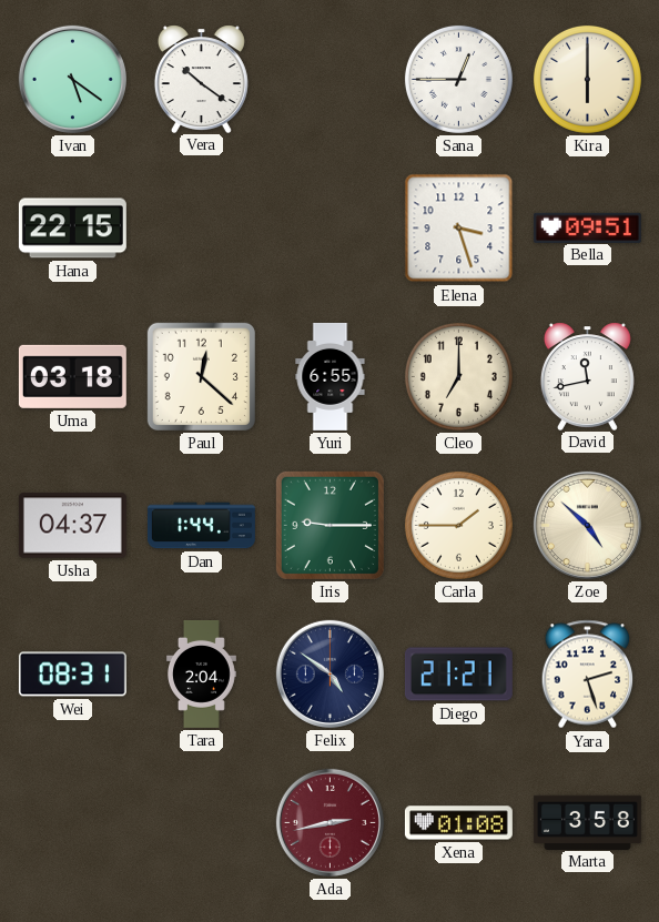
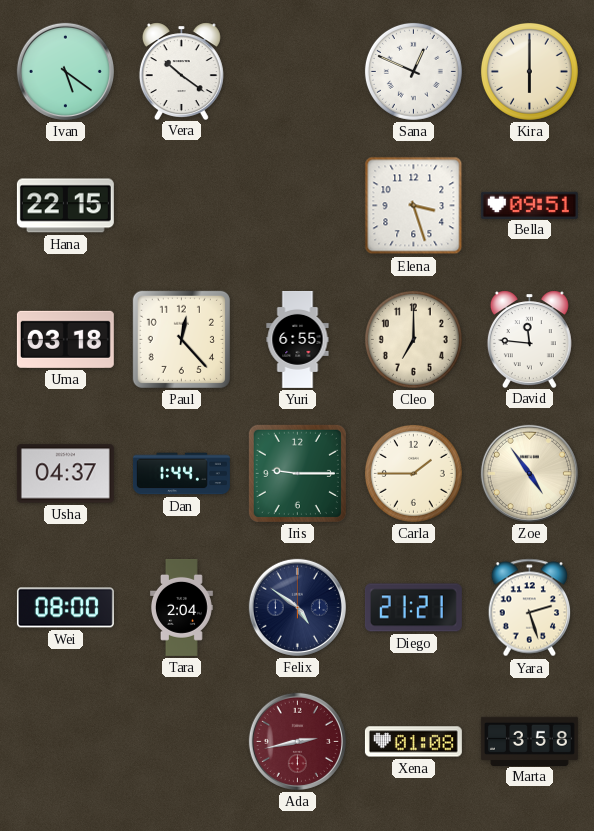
Sana: 12:45 -> 12:49 (413, 71)
Paul: 12:22 -> 12:23 (181, 339)
David: 11:43 -> 11:46 (529, 339)
Zoe: 4:52 -> 4:54 (529, 473)
Wei: 08:31 -> 08:00 (65, 608)
